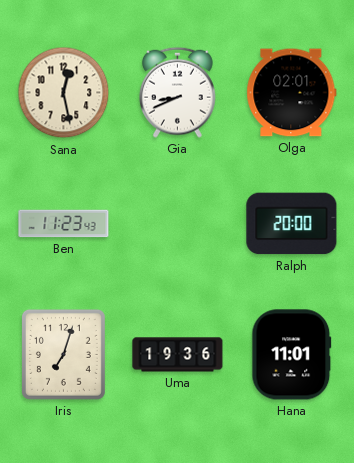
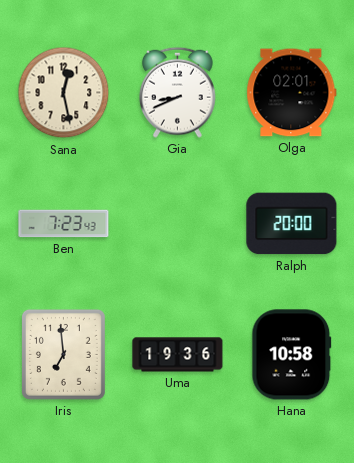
Ben: 11:23 -> 7:23 (64, 224)
Iris: 7:03 -> 6:59 (63, 354)
Hana: 11:01 -> 10:58 (292, 355)
